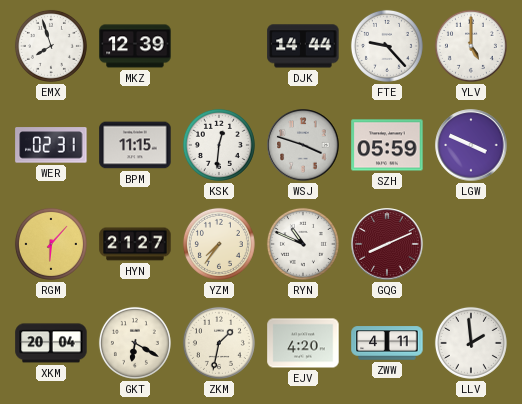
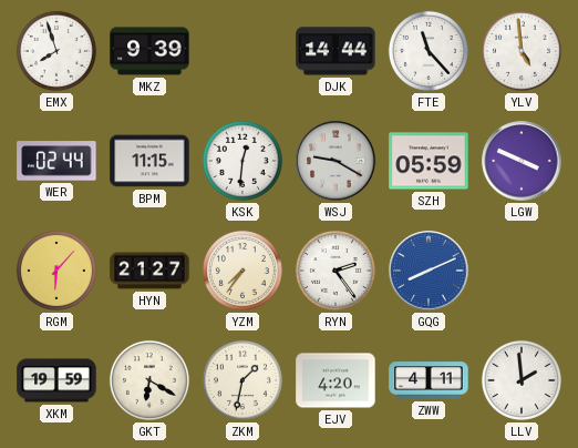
MKZ: 12:39 -> 9:39 (149, 51)
FTE: 9:23 -> 11:23 (429, 51)
YLV: 5:00 -> 4:59 (522, 51)
WER: 02:31 -> 02:44 (56, 161)
WSJ: 3:48 -> 9:20 (336, 161)
RYN: 10:49 -> 2:24 (336, 271)
GQG dial: burgundy -> blue (429, 271)
XKM: 20:04 -> 19:59 (56, 380)
